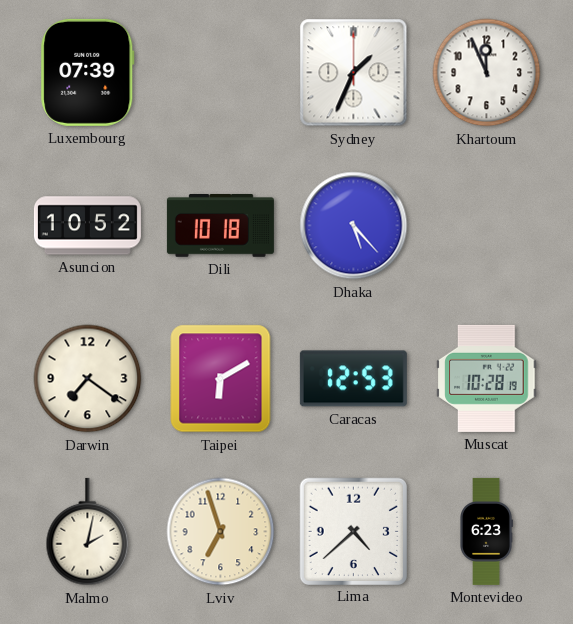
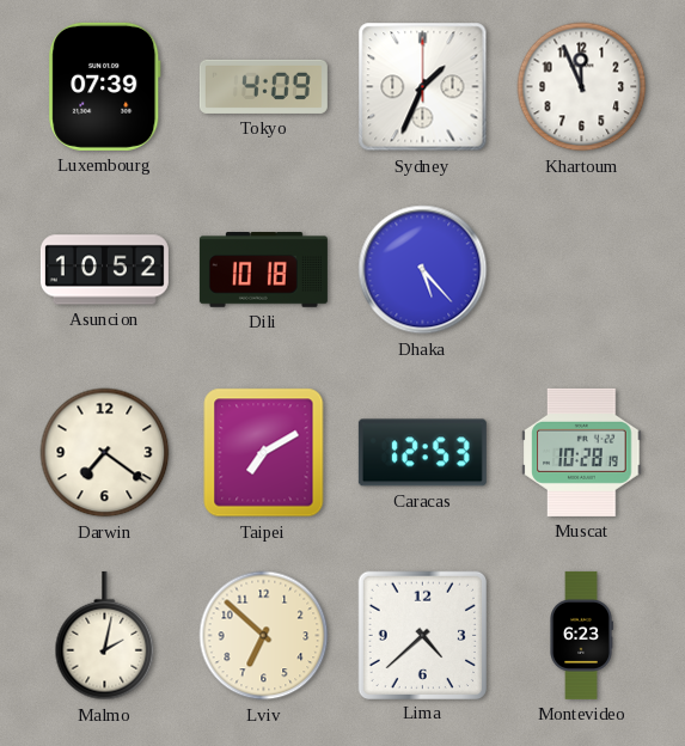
Tokyo: none -> 4:09 (263, 86)
Taipei: 6:10 -> 7:10 (264, 453)
Lviv: 6:57 -> 6:52 (264, 636)
